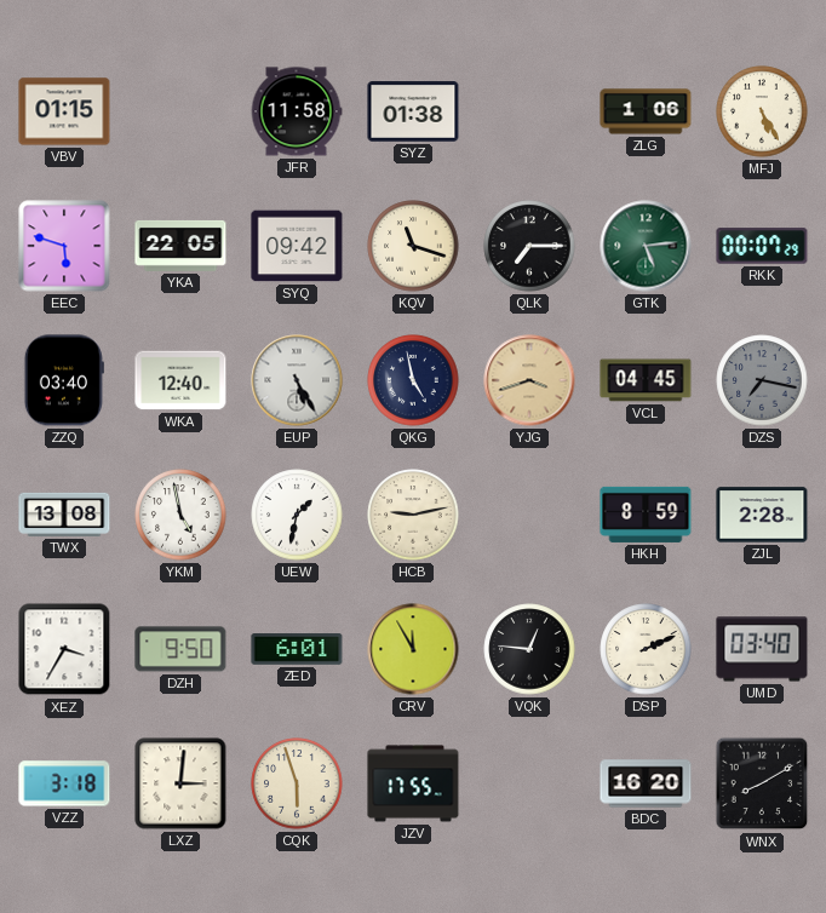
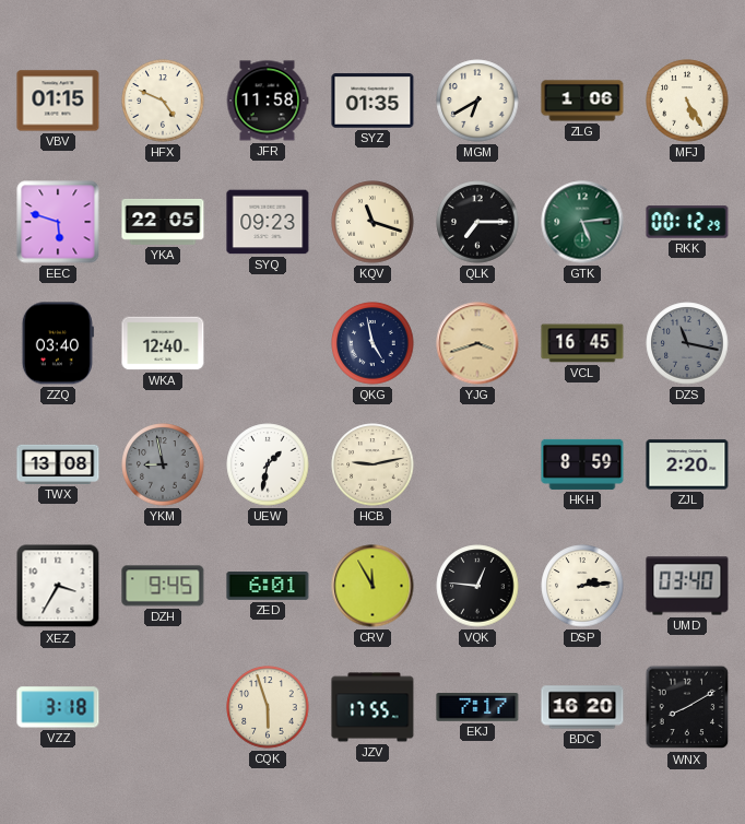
HFX: none -> 4:49 (163, 101)
SYZ: 01:38 -> 01:35 (372, 101)
MGM: none -> 6:40 (477, 101)
SYQ: 09:42 -> 09:23 (268, 222)
RKK: 00:07 -> 00:12 (687, 222)
EUP: 5:25 -> none (297, 380)
VCL: 04:45 -> 16:45 (582, 343)
DZS: 7:17 -> 11:17 (687, 343)
YKM: 4:58 -> 8:58 (163, 464)
YKM dial: white -> grey (163, 464)
ZJL: 2:28 -> 2:20 (687, 464)
DZH: 9:50 -> 9:45 (163, 586)
DSP: 2:11 -> 2:14 (582, 586)
LXZ: 3:01 -> none (180, 783)
EKJ: none -> 7:17 (477, 708)
